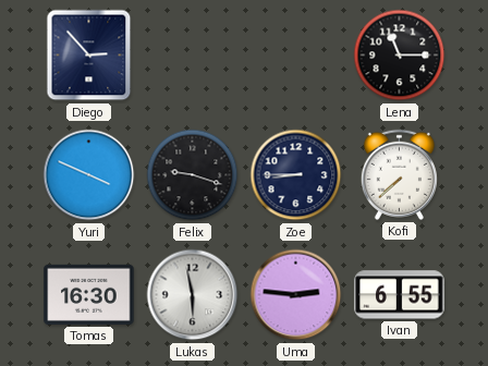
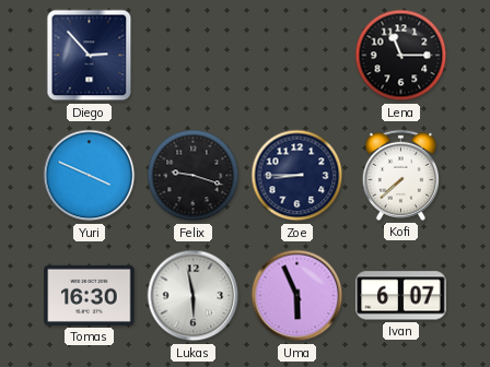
Uma: 2:46 -> 5:56 (297, 296)
Ivan: 6:55 -> 6:07 (401, 296)
